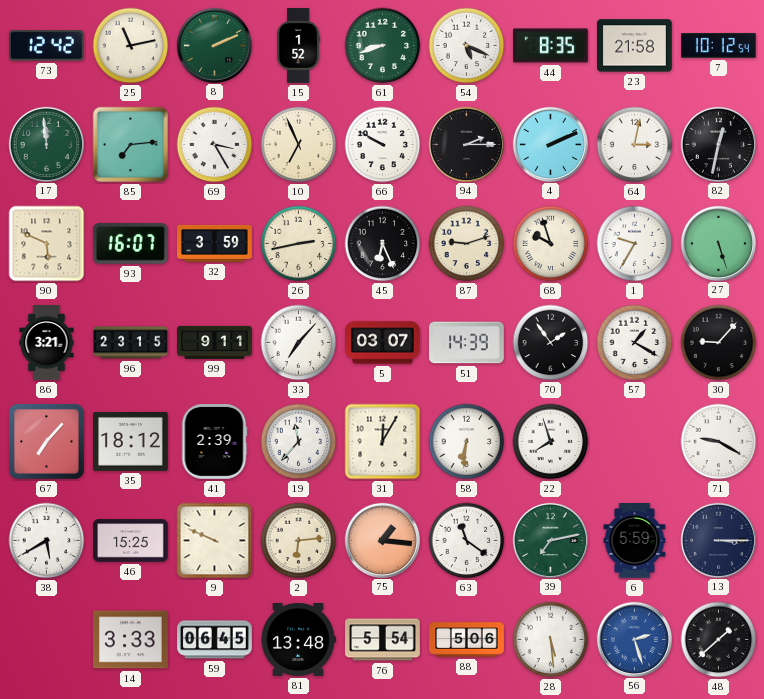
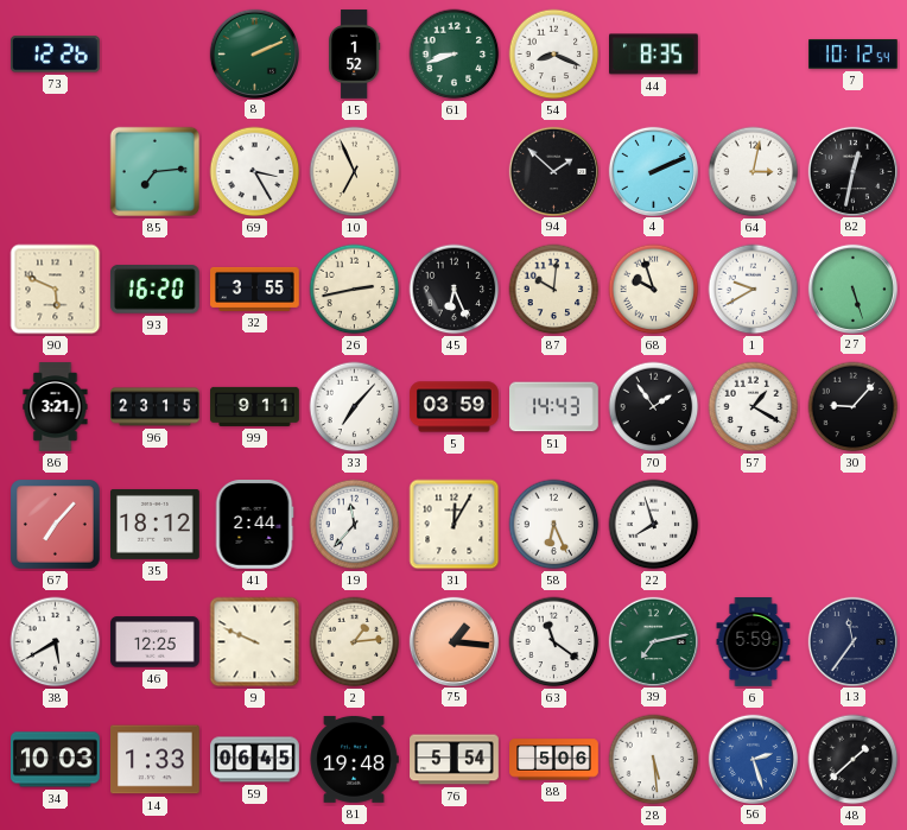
73: 12:42 -> 12:26 (55, 55)
25: 11:13 -> none (131, 46)
54: 5:19 -> 8:19 (554, 55)
23: 21:58 -> none (635, 46)
17: 11:59 -> none (46, 144)
66: 9:50 -> none (383, 145)
94: 2:15 -> 1:52 (553, 171)
93: 16:07 -> 16:20 (154, 290)
32: 3:59 -> 3:55 (255, 289)
87: 9:12 -> 10:01 (554, 290)
1: 9:35 -> 9:40 (754, 290)
5: 03:07 -> 03:59 (455, 407)
51: 14:39 -> 14:43 (554, 407)
41: 2:39 -> 2:44 (254, 525)
58: 6:31 -> 6:26 (554, 525)
71: 9:20 -> none (719, 442)
46: 15:25 -> 12:25 (156, 642)
2: 6:14 -> 1:14 (355, 642)
13: 3:15 -> 11:36 (852, 641)
34: none -> 10:03 (56, 760)
14: 3:33 -> 1:33 (156, 760)
81: 13:48 -> 19:48 (354, 759)
